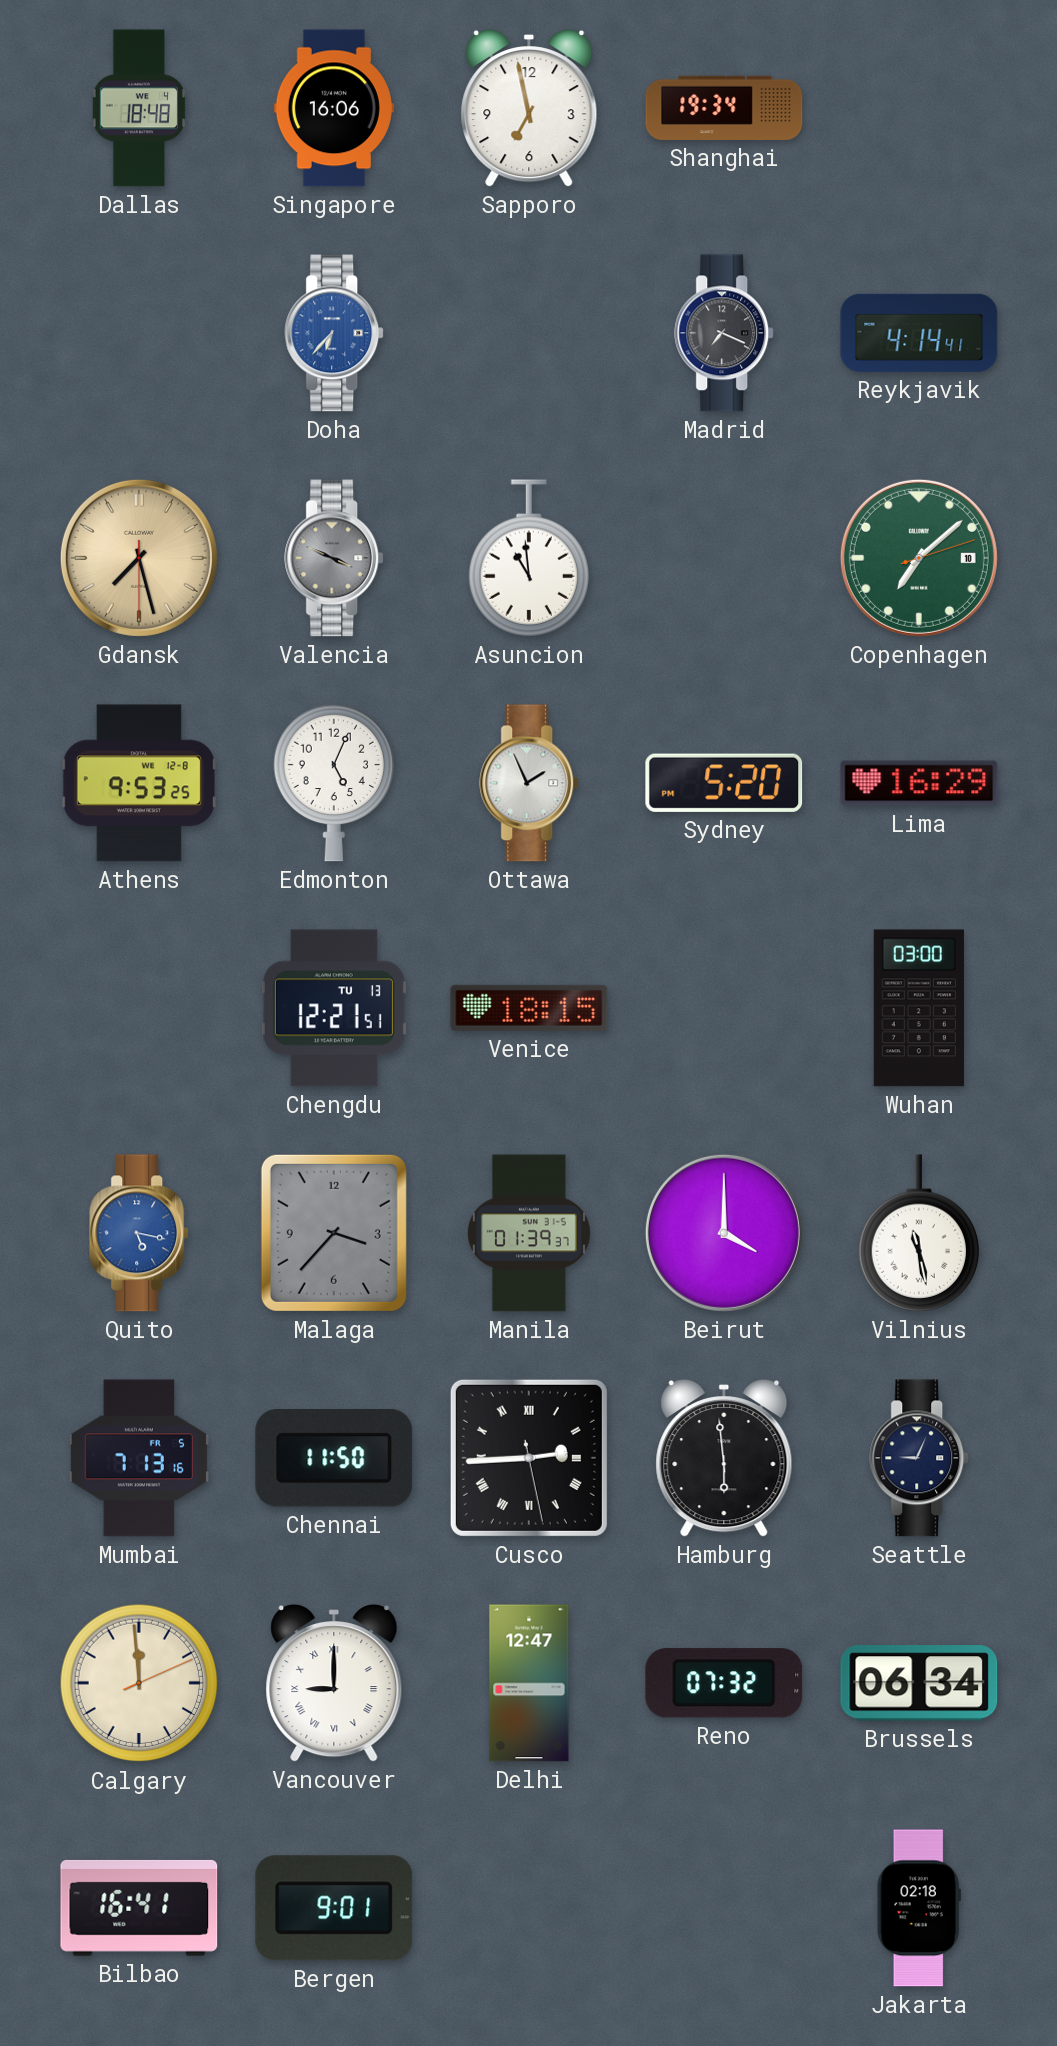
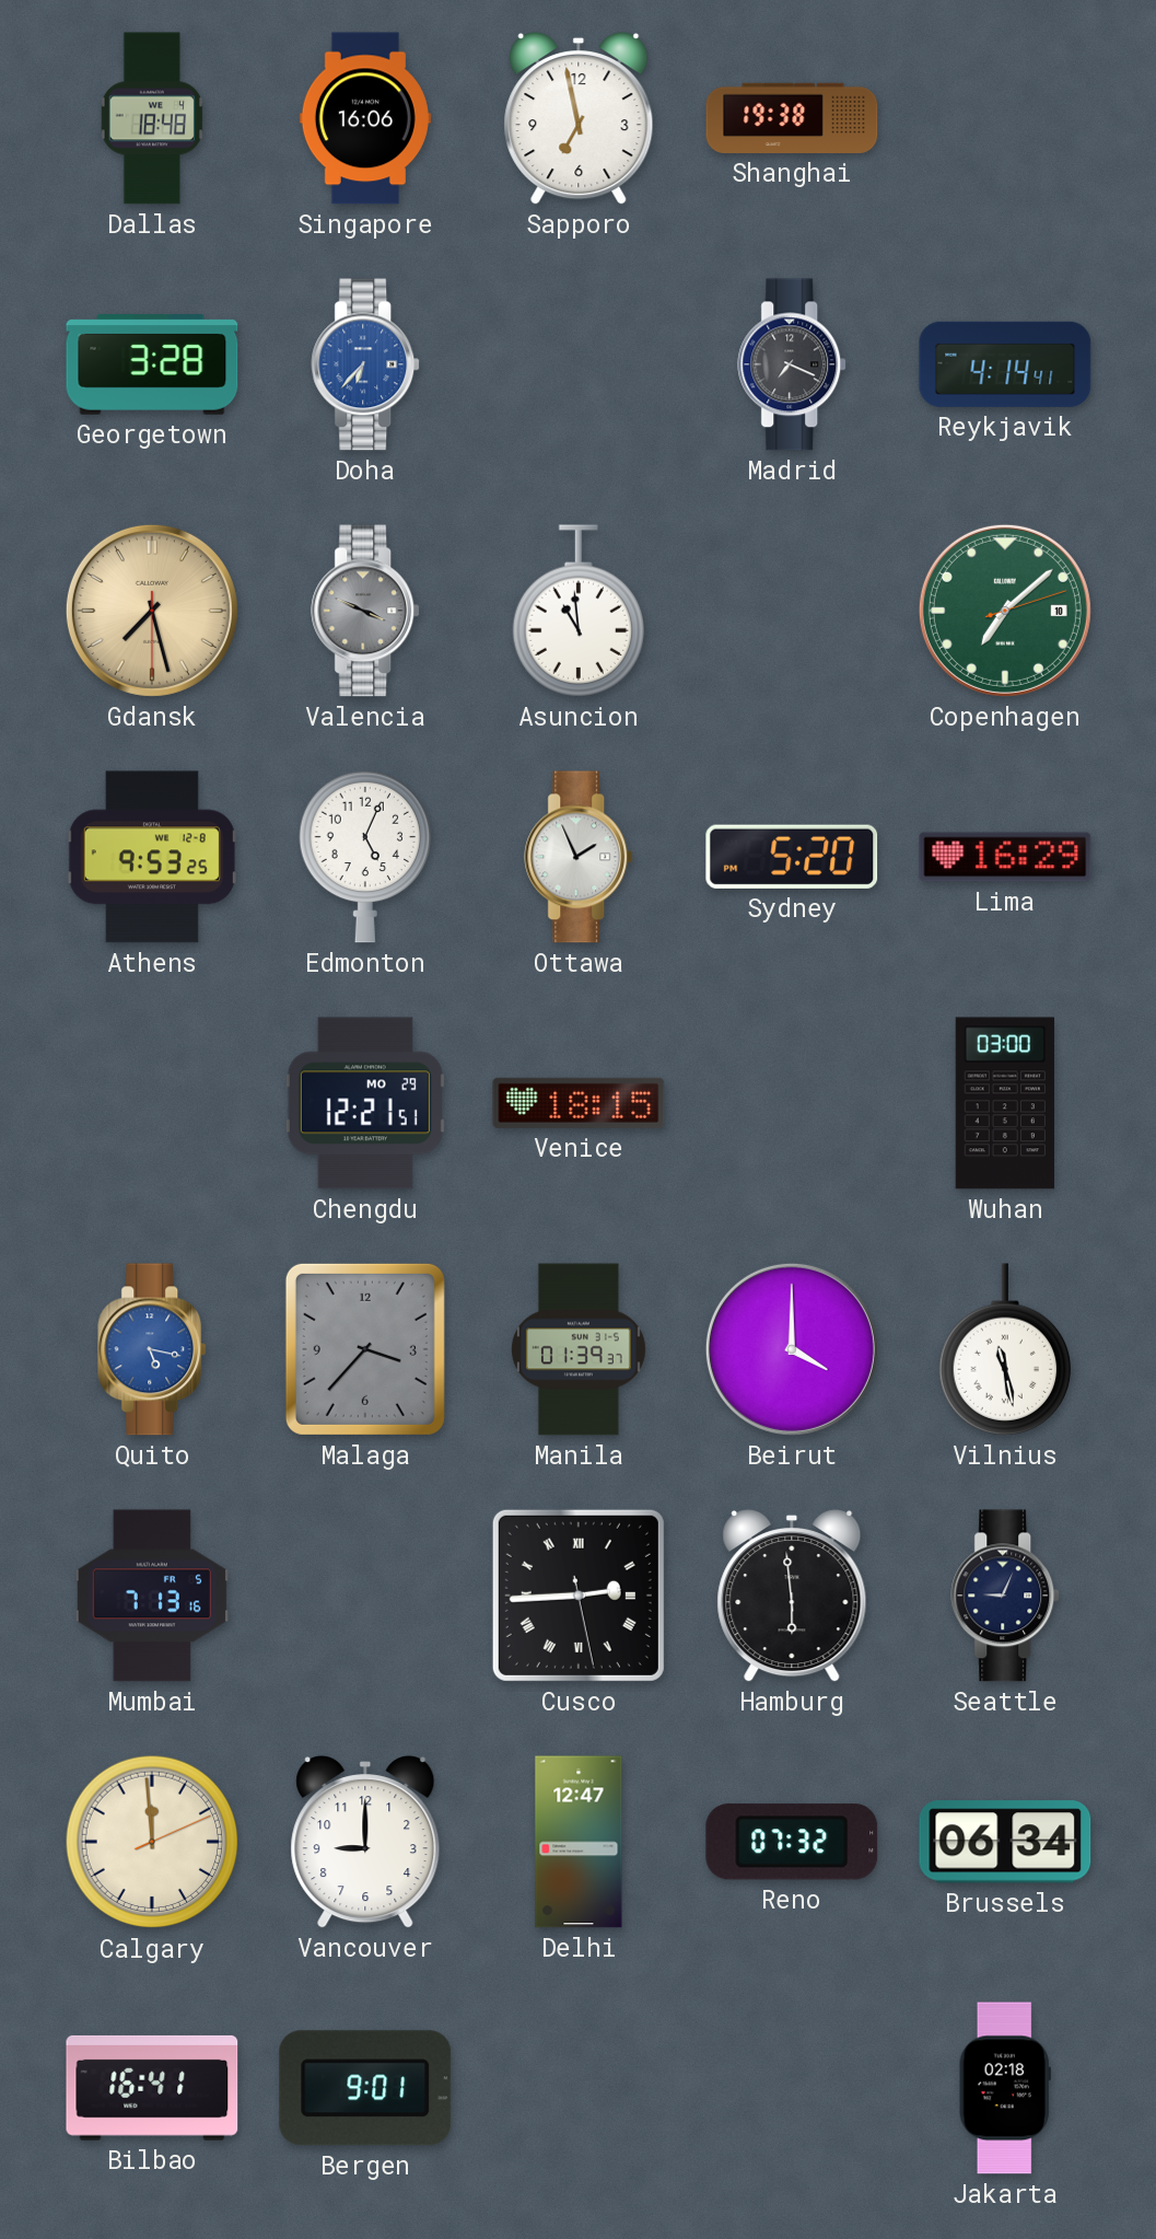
Shanghai: 19:34 -> 19:38 (792, 118)
Georgetown: none -> 3:28 (152, 364)
Chengdu date: TU 13 -> MO 29 (365, 1103)
Chennai: 11:50 -> none (334, 1458)
Vancouver numerals: Roman -> Arabic (365, 1843)
